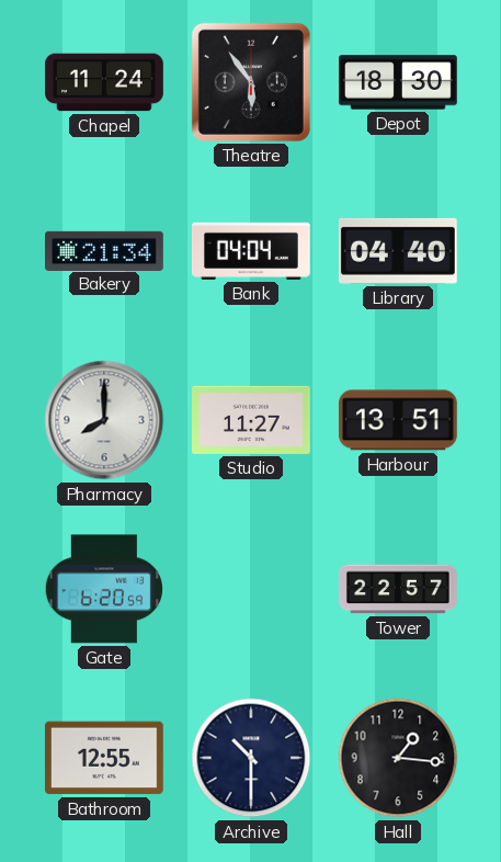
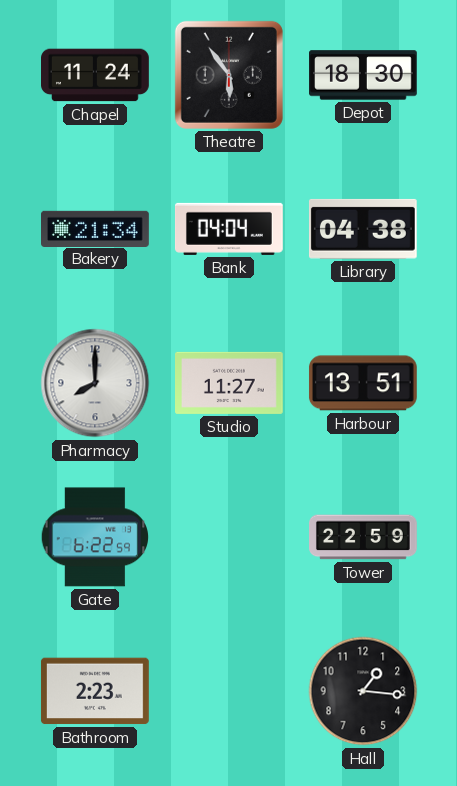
Library: 04:40 -> 04:38 (363, 229)
Gate: 6:20 -> 6:22 (94, 537)
Tower: 22:57 -> 22:59 (364, 537)
Bathroom: 12:55 -> 2:23 (95, 691)
Archive: 10:30 -> none (251, 758)
